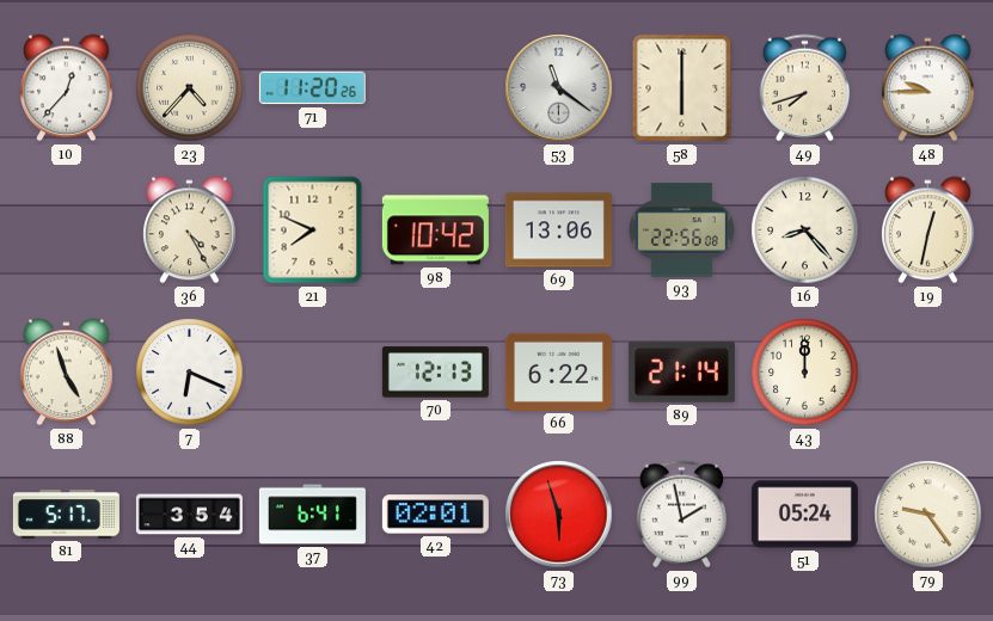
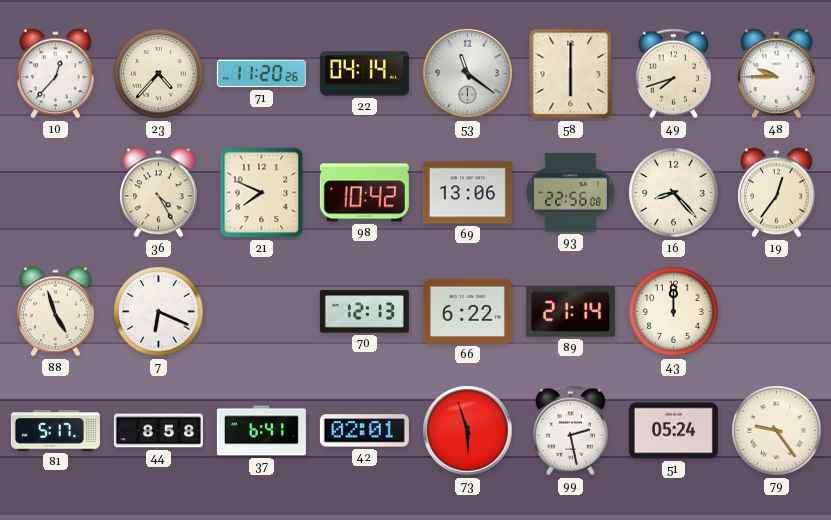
22: none -> 04:14 (364, 74)
19: 12:32 -> 12:36 (777, 193)
44: 3:54 -> 8:58 (158, 431)
99: 1:58 -> 2:28 (570, 431)
